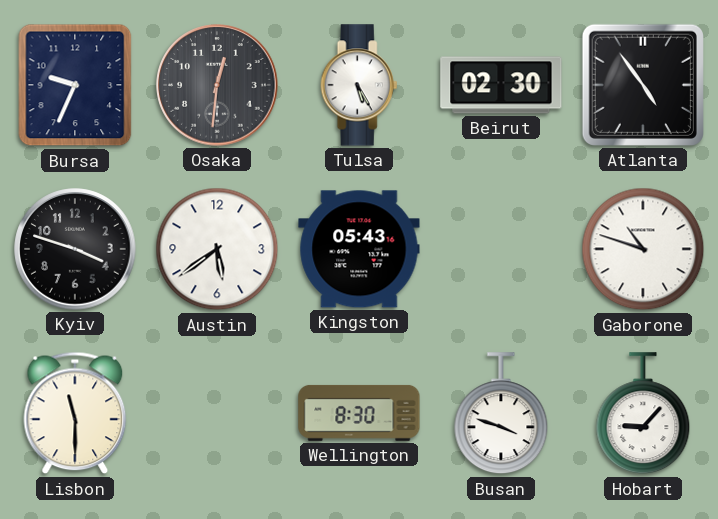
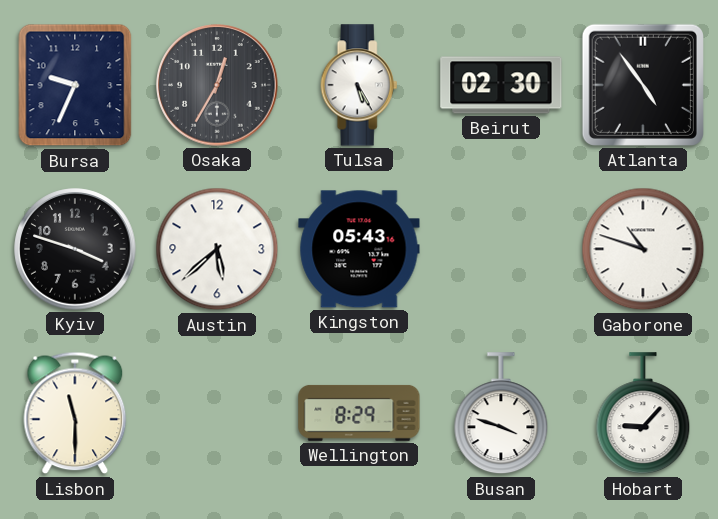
Osaka: 12:31 -> 12:35 (217, 85)
Austin: 5:39 -> 5:38 (217, 249)
Wellington: 8:30 -> 8:29 (359, 413)
